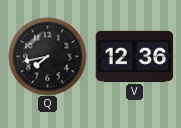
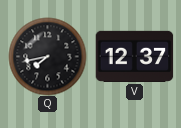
V: 12:36 -> 12:37 (134, 56)
